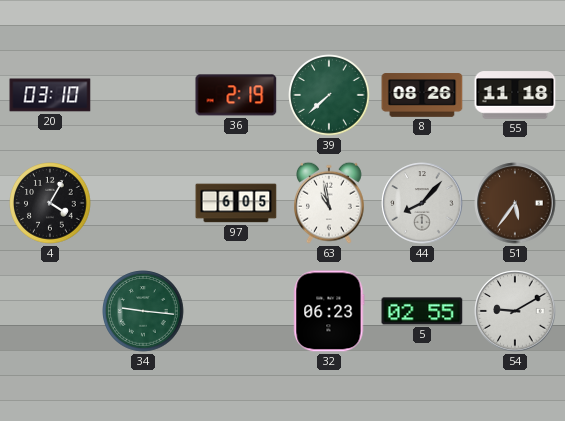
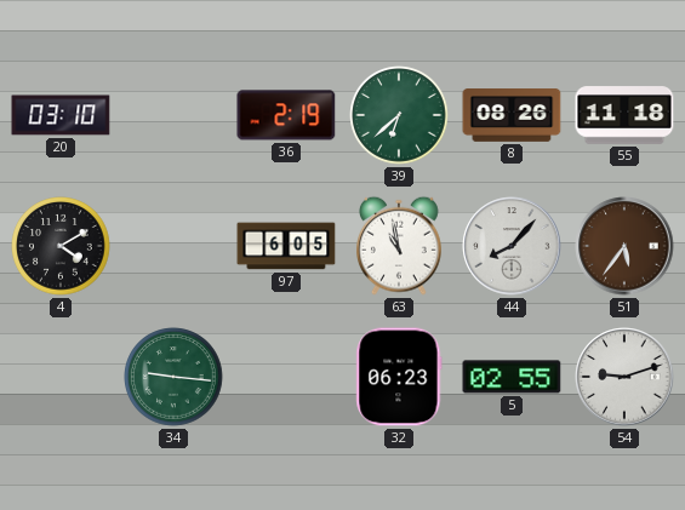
39: 7:38 -> 6:38 (399, 115)
4: 4:05 -> 4:10 (61, 246)
54: 9:10 -> 9:12 (624, 377)
